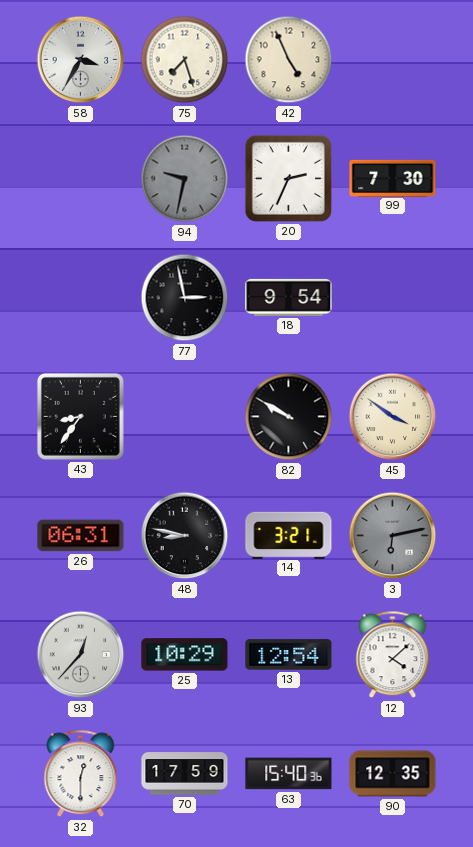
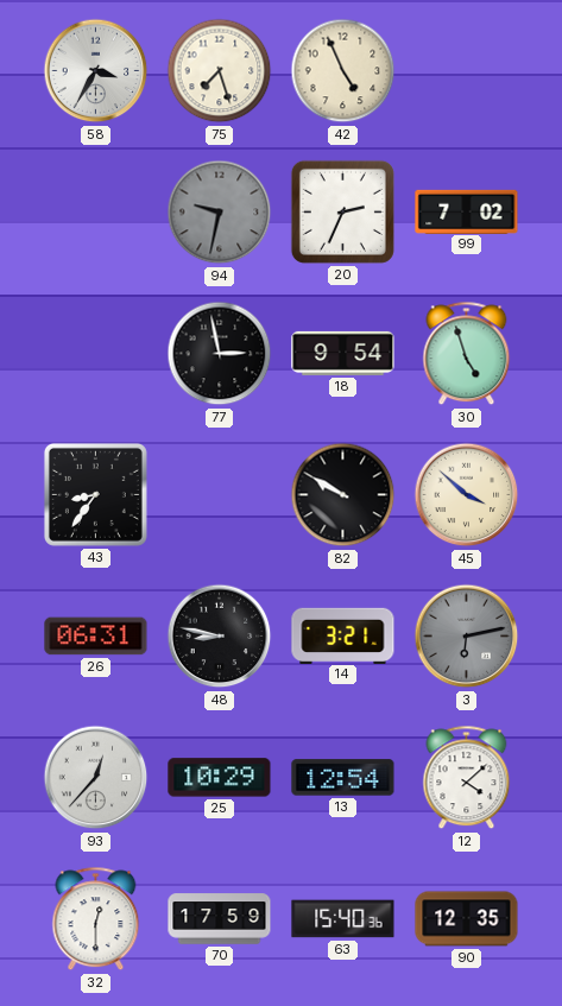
99: 7:30 -> 7:02 (467, 211)
30: none -> 4:57 (467, 354)
45: 3:51 -> 3:52 (467, 495)
